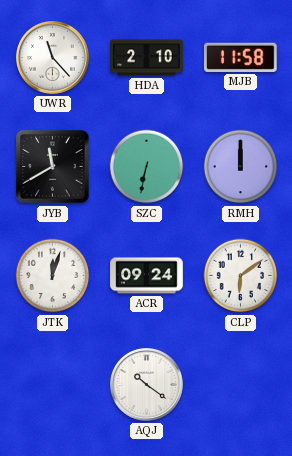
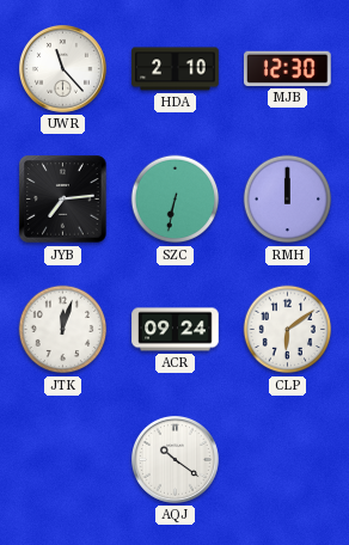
MJB: 11:58 -> 12:30 (288, 68)
JYB: 11:40 -> 7:14 (63, 200)
